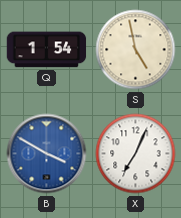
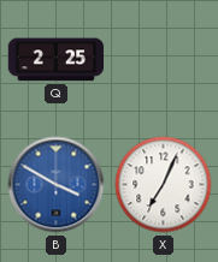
Q: 1:54 -> 2:25 (57, 60)
S: 4:58 -> none (136, 50)
